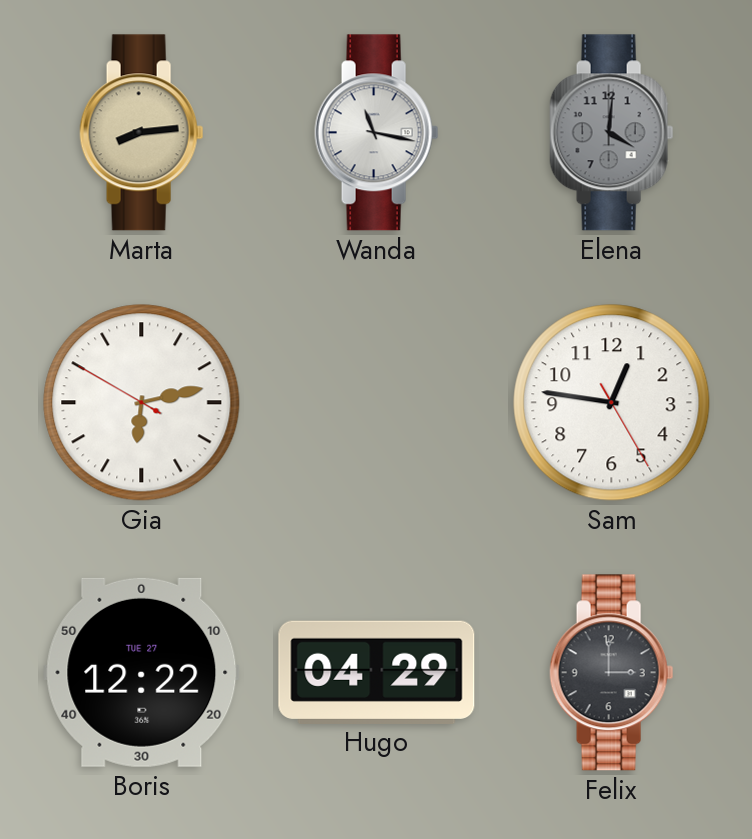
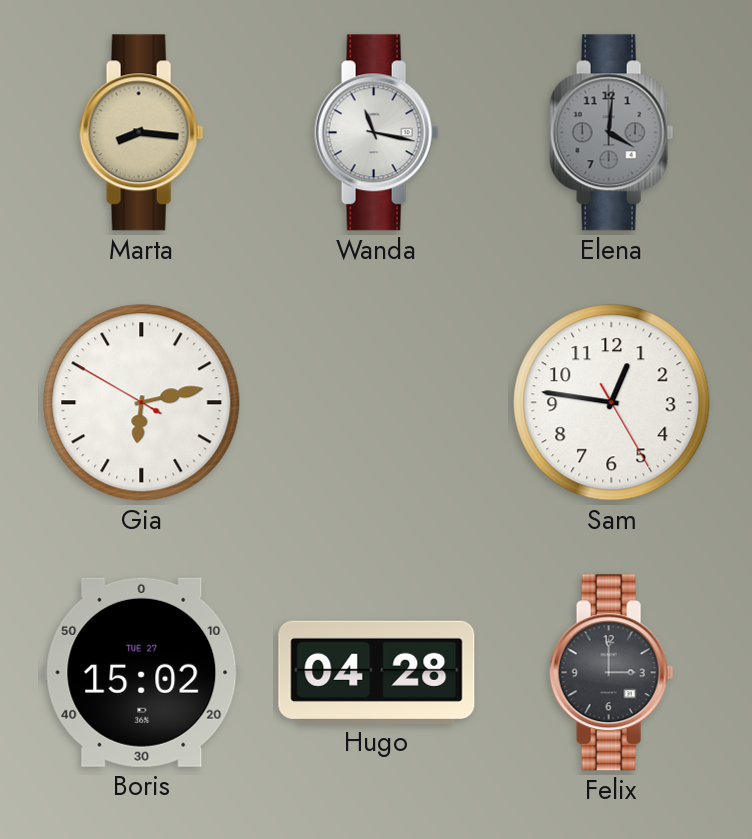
Marta: 8:14 -> 8:16 (142, 133)
Boris: 12:22 -> 15:02 (142, 672)
Hugo: 04:29 -> 04:28 (377, 672)
